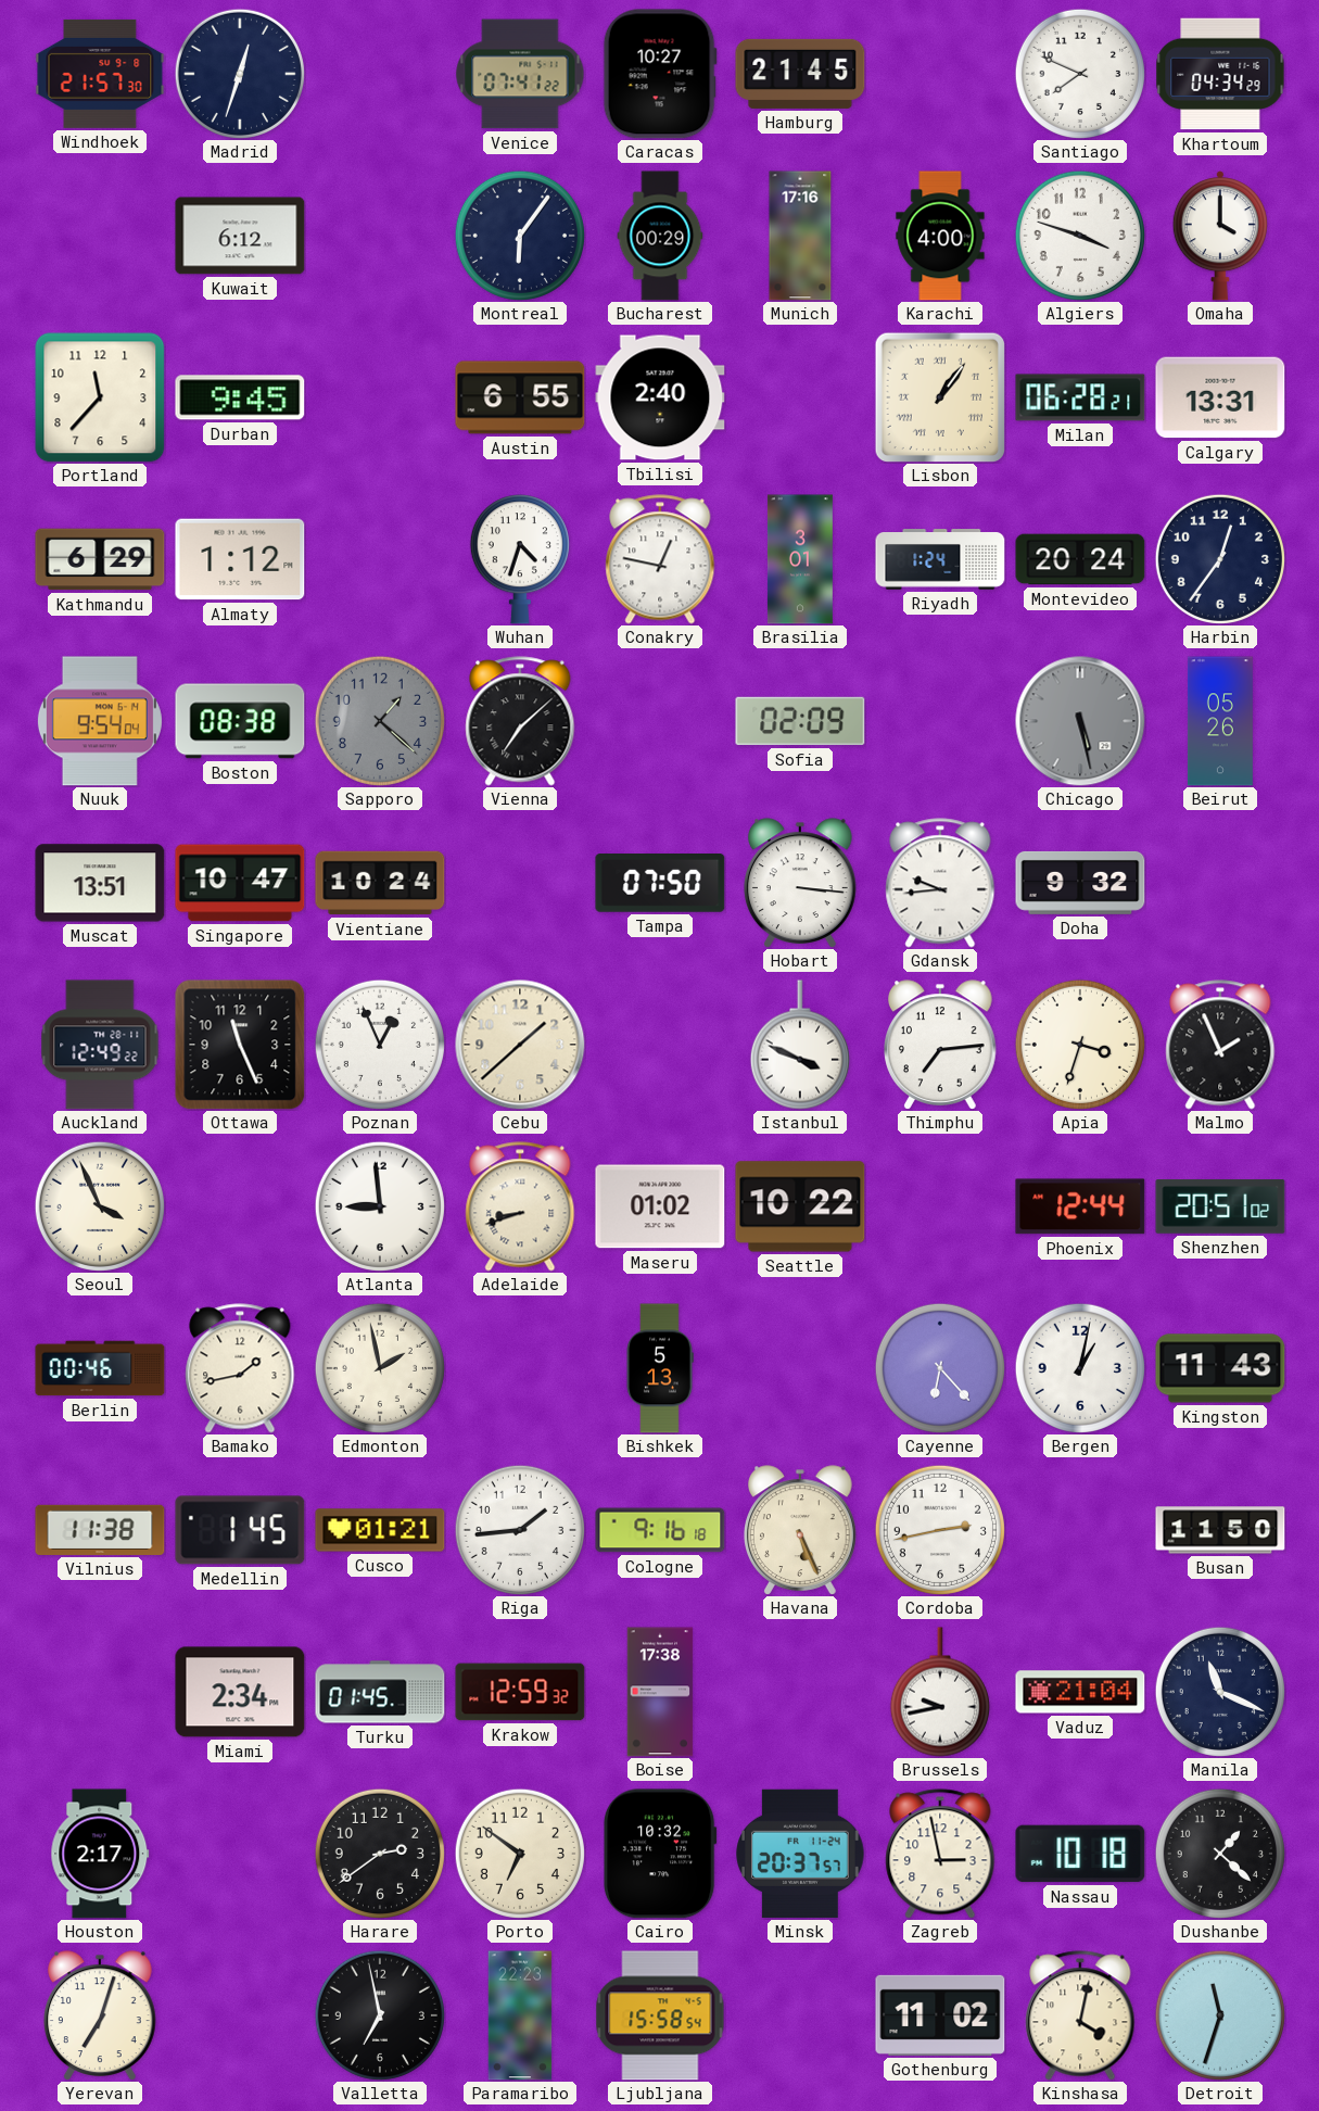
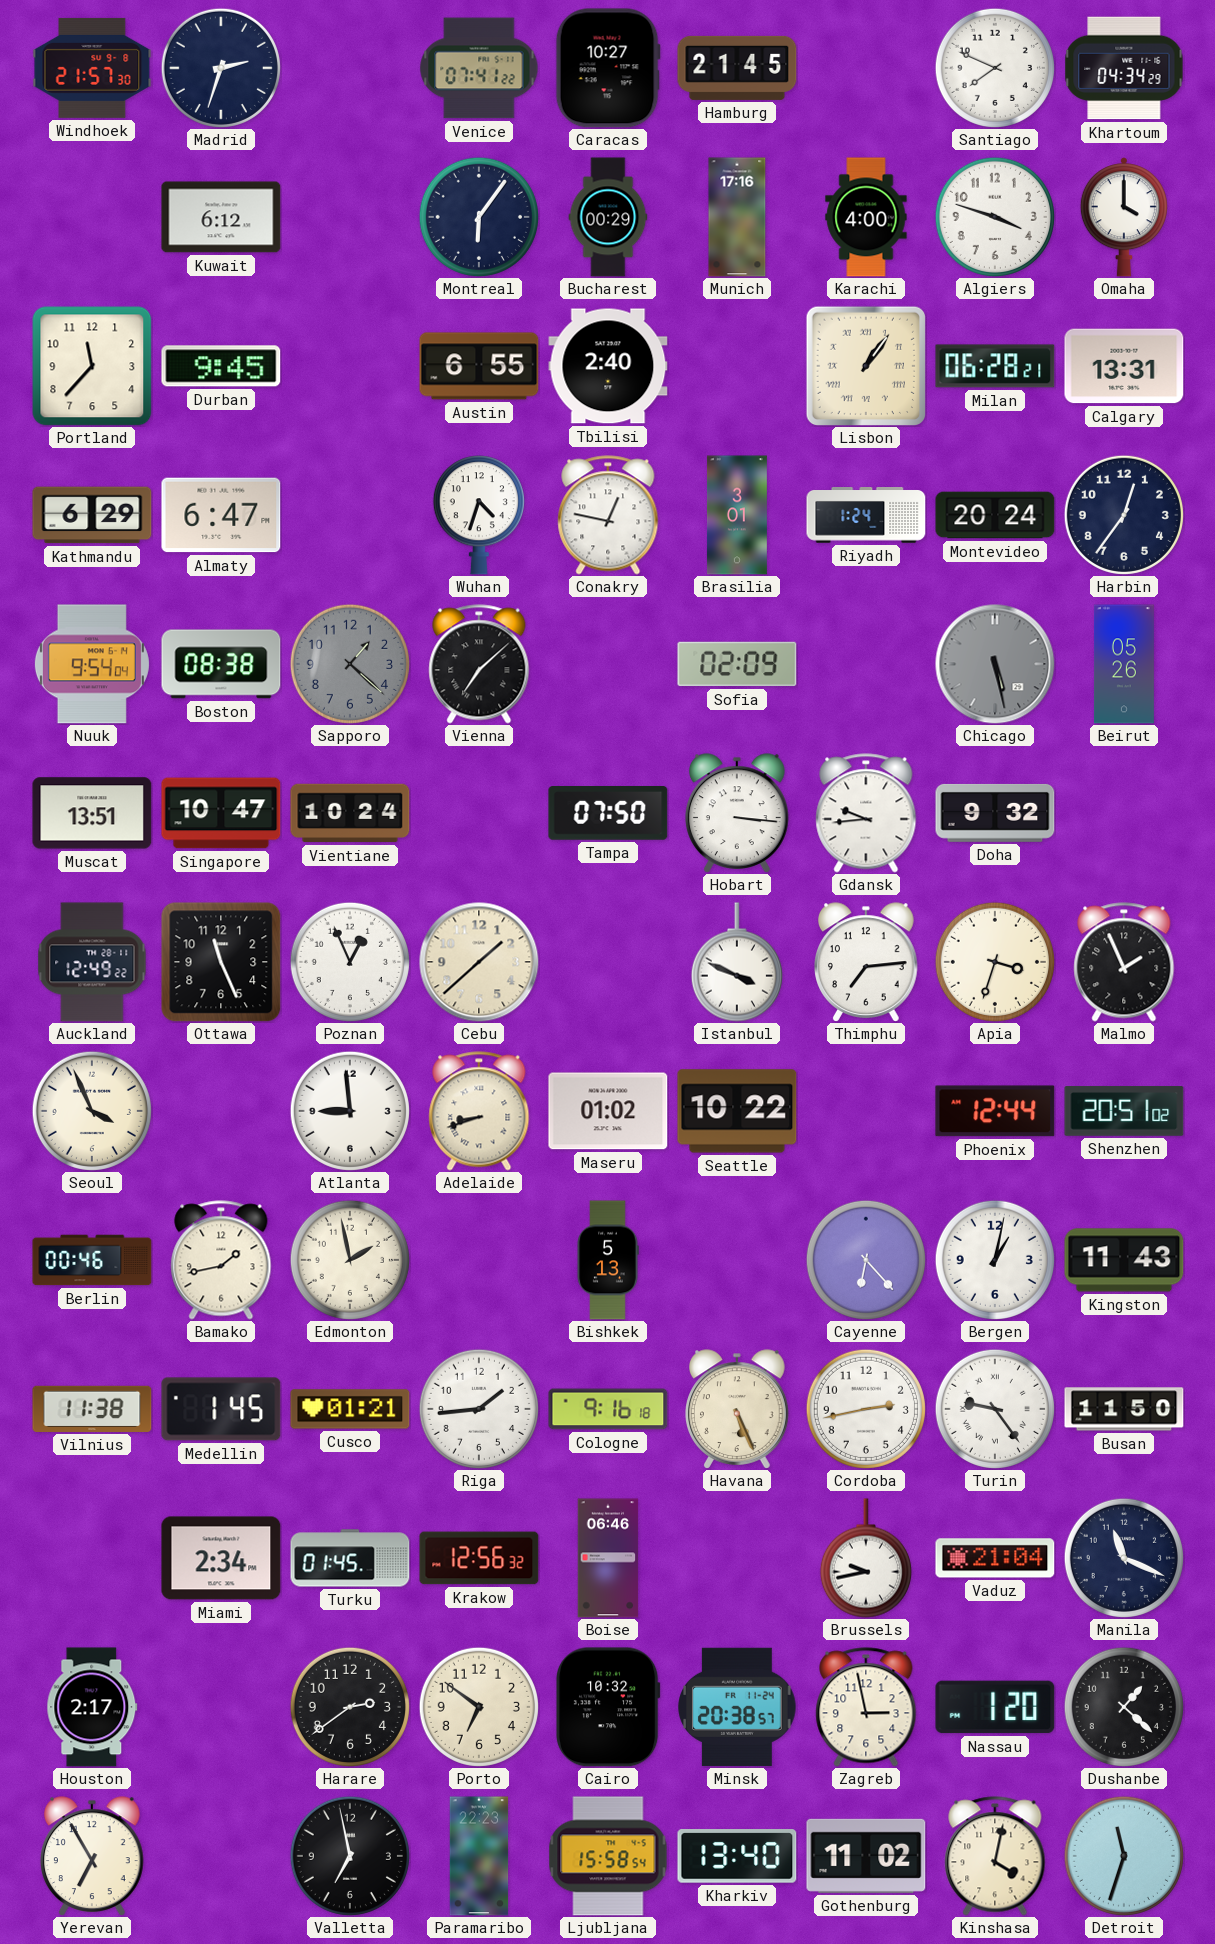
Madrid: 12:33 -> 2:33 (221, 68)
Almaty: 1:12 -> 6:47 (221, 515)
Turin: none -> 9:24 (995, 1409)
Krakow: 12:59 -> 12:56 (479, 1558)
Boise: 17:38 -> 06:46 (608, 1558)
Minsk: 20:37 -> 20:38 (737, 1707)
Nassau: 10:18 -> 1:20 (995, 1707)
Yerevan: 7:03 -> 6:55 (93, 1856)
Kharkiv: none -> 13:40 (737, 1856)
